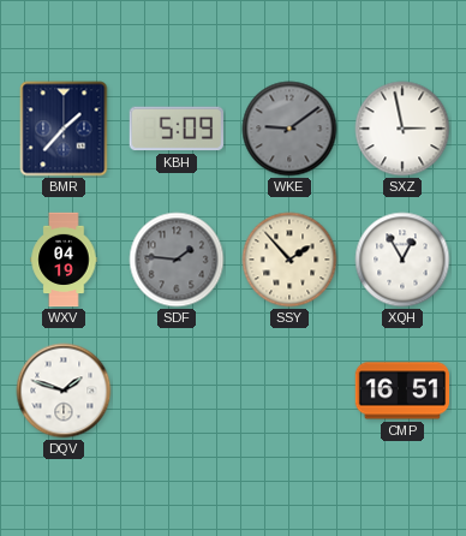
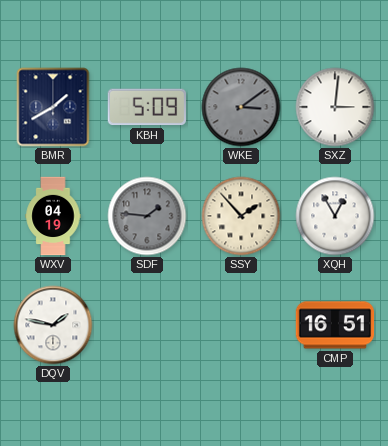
BMR: 1:37 -> 1:40 (53, 107)
WKE: 9:09 -> 3:09 (241, 107)
SXZ: 2:58 -> 3:01 (335, 107)
DQV: 1:48 -> 1:47 (53, 325)
